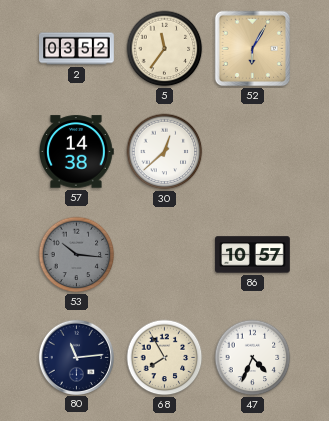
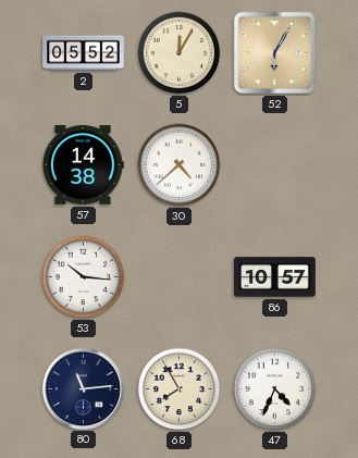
2: 03:52 -> 05:52 (84, 53)
5: 11:36 -> 12:05 (180, 53)
30: 12:38 -> 4:38 (180, 165)
53 dial: grey -> white (84, 277)
